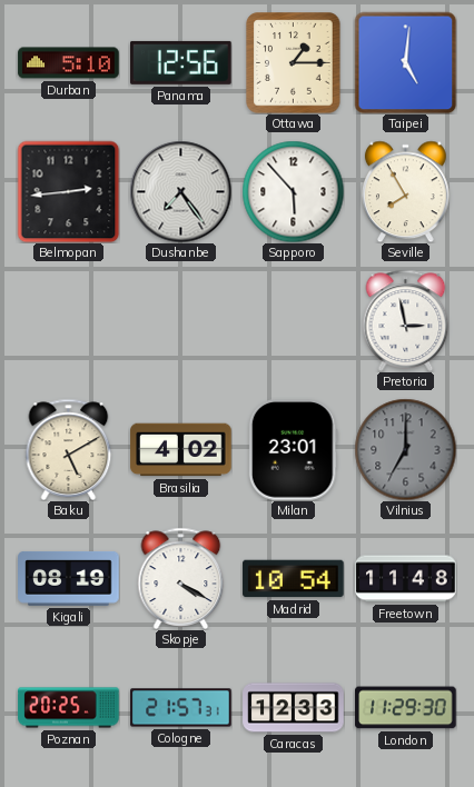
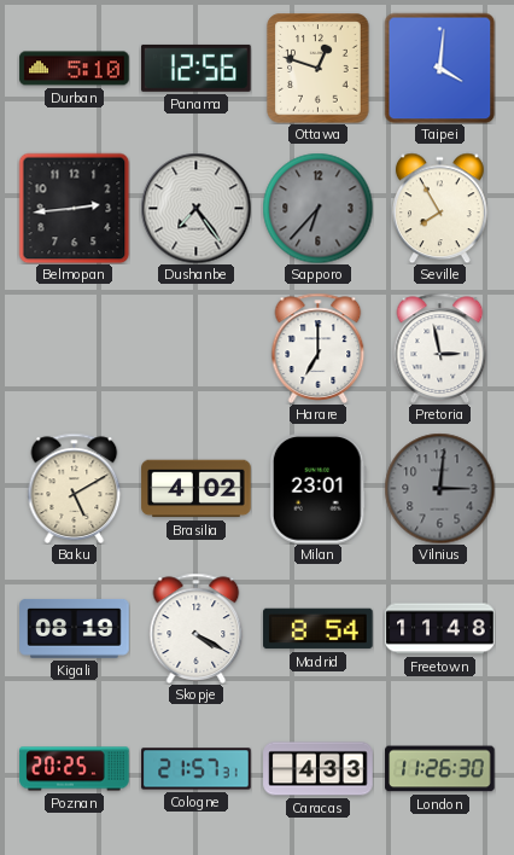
Ottawa: 1:15 -> 12:48 (319, 68)
Taipei: 5:01 -> 4:01 (439, 68)
Sapporo: 5:53 -> 6:37 (317, 208)
Sapporo dial: white -> grey (317, 208)
Harare: none -> 7:00 (319, 348)
Vilnius: 7:00 -> 3:01 (439, 488)
Madrid: 10:54 -> 8:54 (319, 629)
Caracas: 12:33 -> 4:33 (319, 769)
London: 11:29 -> 11:26 (440, 769)
